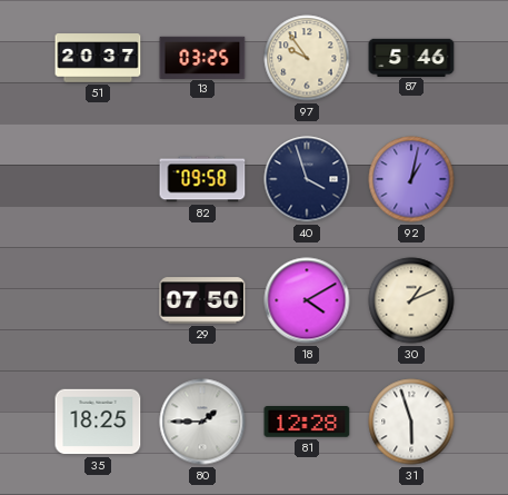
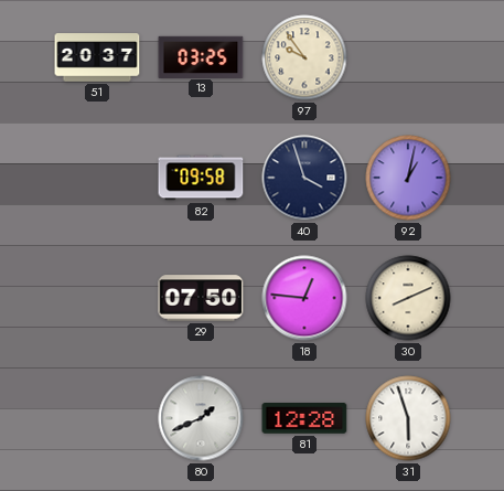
87: 5:46 -> none (411, 57)
18: 4:10 -> 12:46 (304, 298)
30: 1:11 -> 8:11 (408, 298)
35: 18:25 -> none (98, 422)
80: 1:45 -> 1:41 (201, 418)
